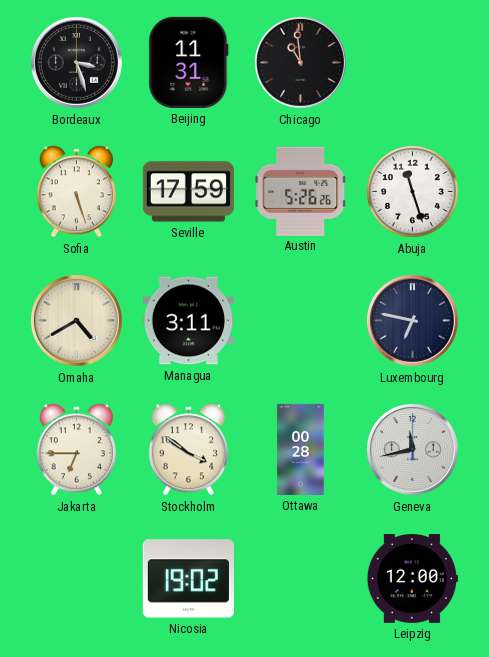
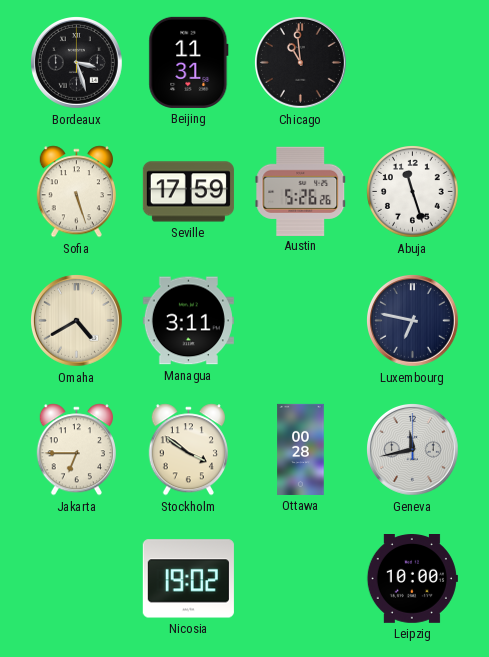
Leipzig: 12:00 -> 10:00 (412, 579)
